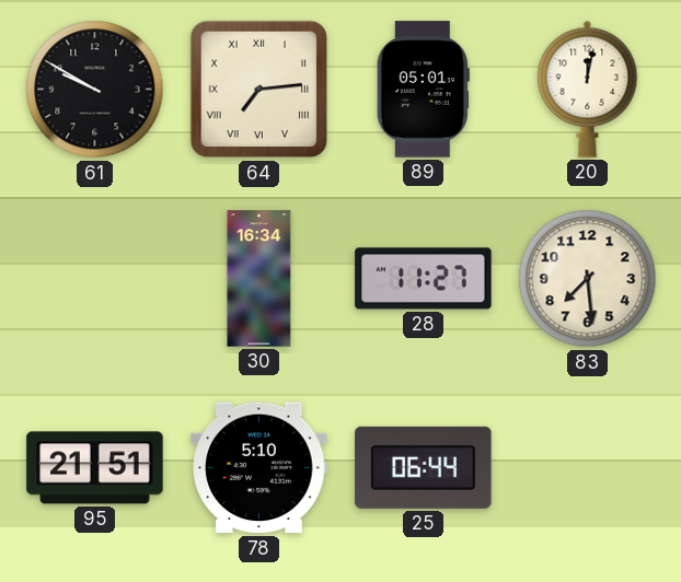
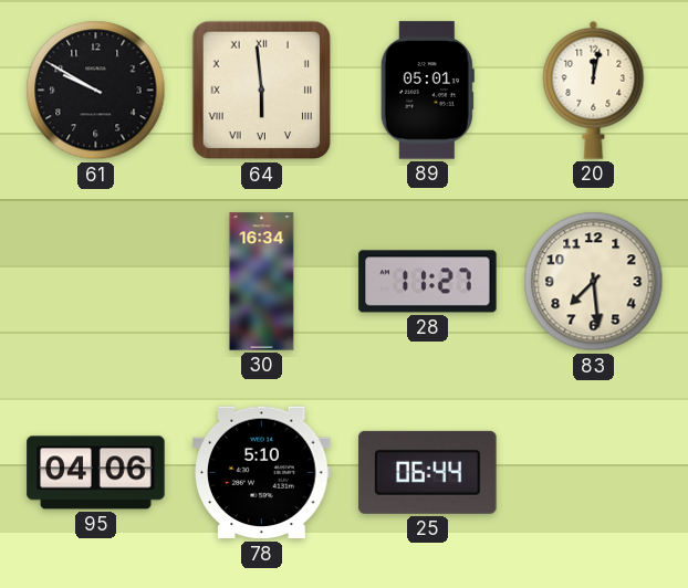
64: 7:14 -> 5:59 (262, 91)
95: 21:51 -> 04:06 (96, 473)
